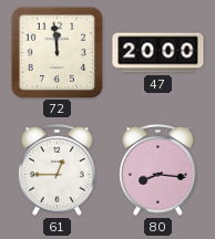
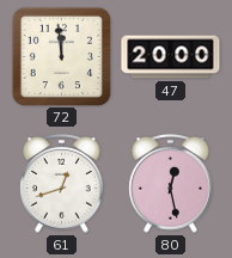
61: 12:45 -> 12:42 (62, 184)
80: 8:16 -> 12:28 (171, 184)
